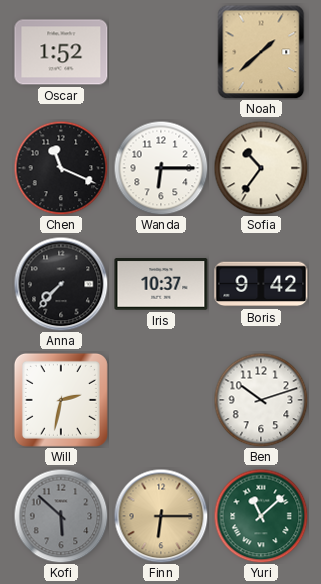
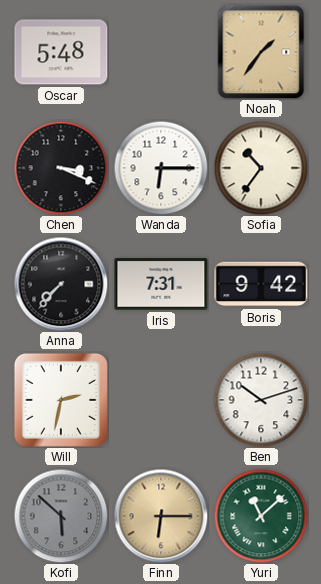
Oscar: 1:52 -> 5:48 (61, 52)
Noah: 1:38 -> 1:36 (261, 52)
Chen: 11:19 -> 3:19 (61, 168)
Iris: 10:37 -> 7:31 (161, 284)
